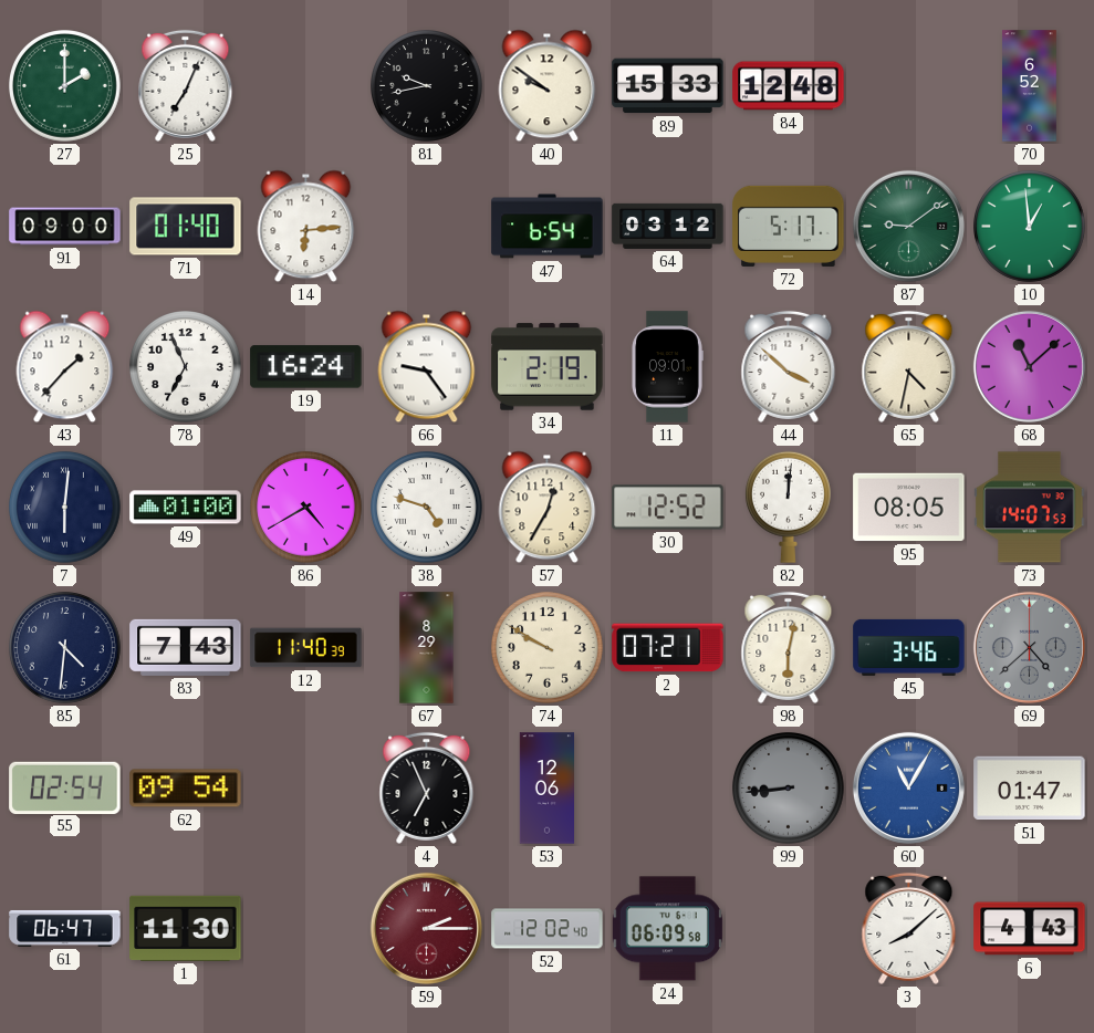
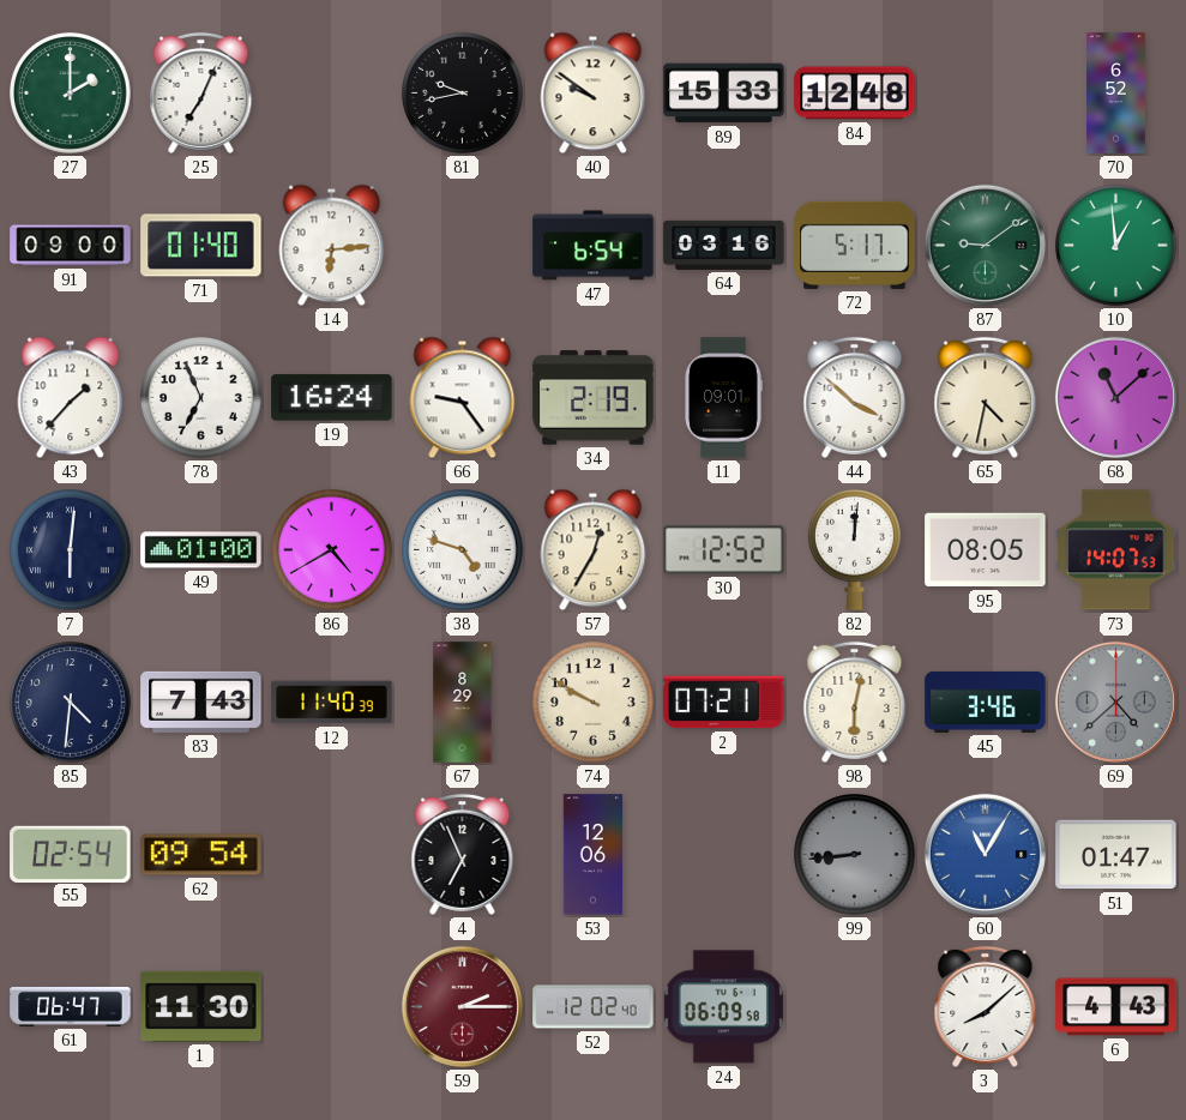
64: 03:12 -> 03:16 (724, 245)
